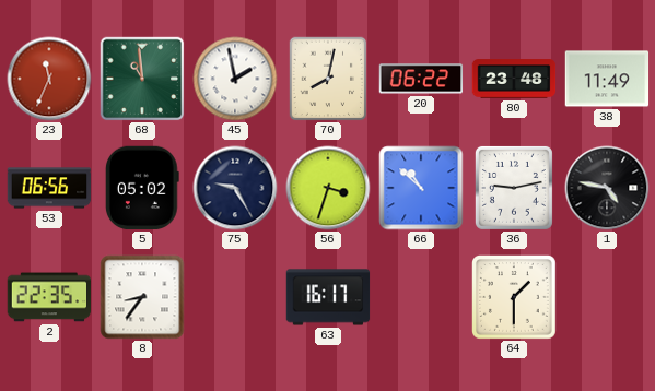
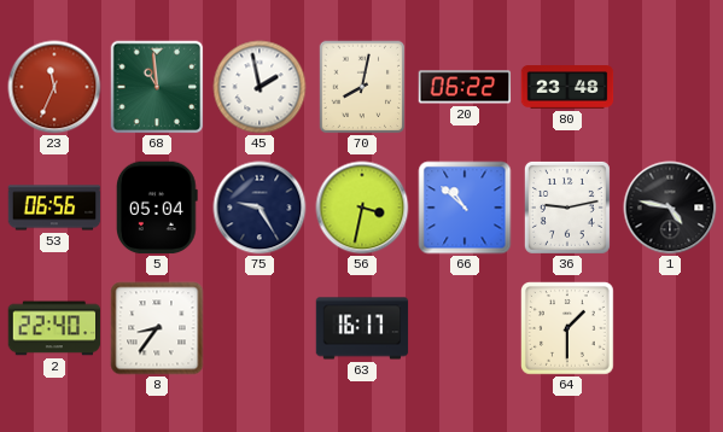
38: 11:49 -> none (607, 79)
5: 05:02 -> 05:04 (157, 208)
56: 3:33 -> 3:32 (362, 208)
2: 22:35 -> 22:40 (54, 328)
